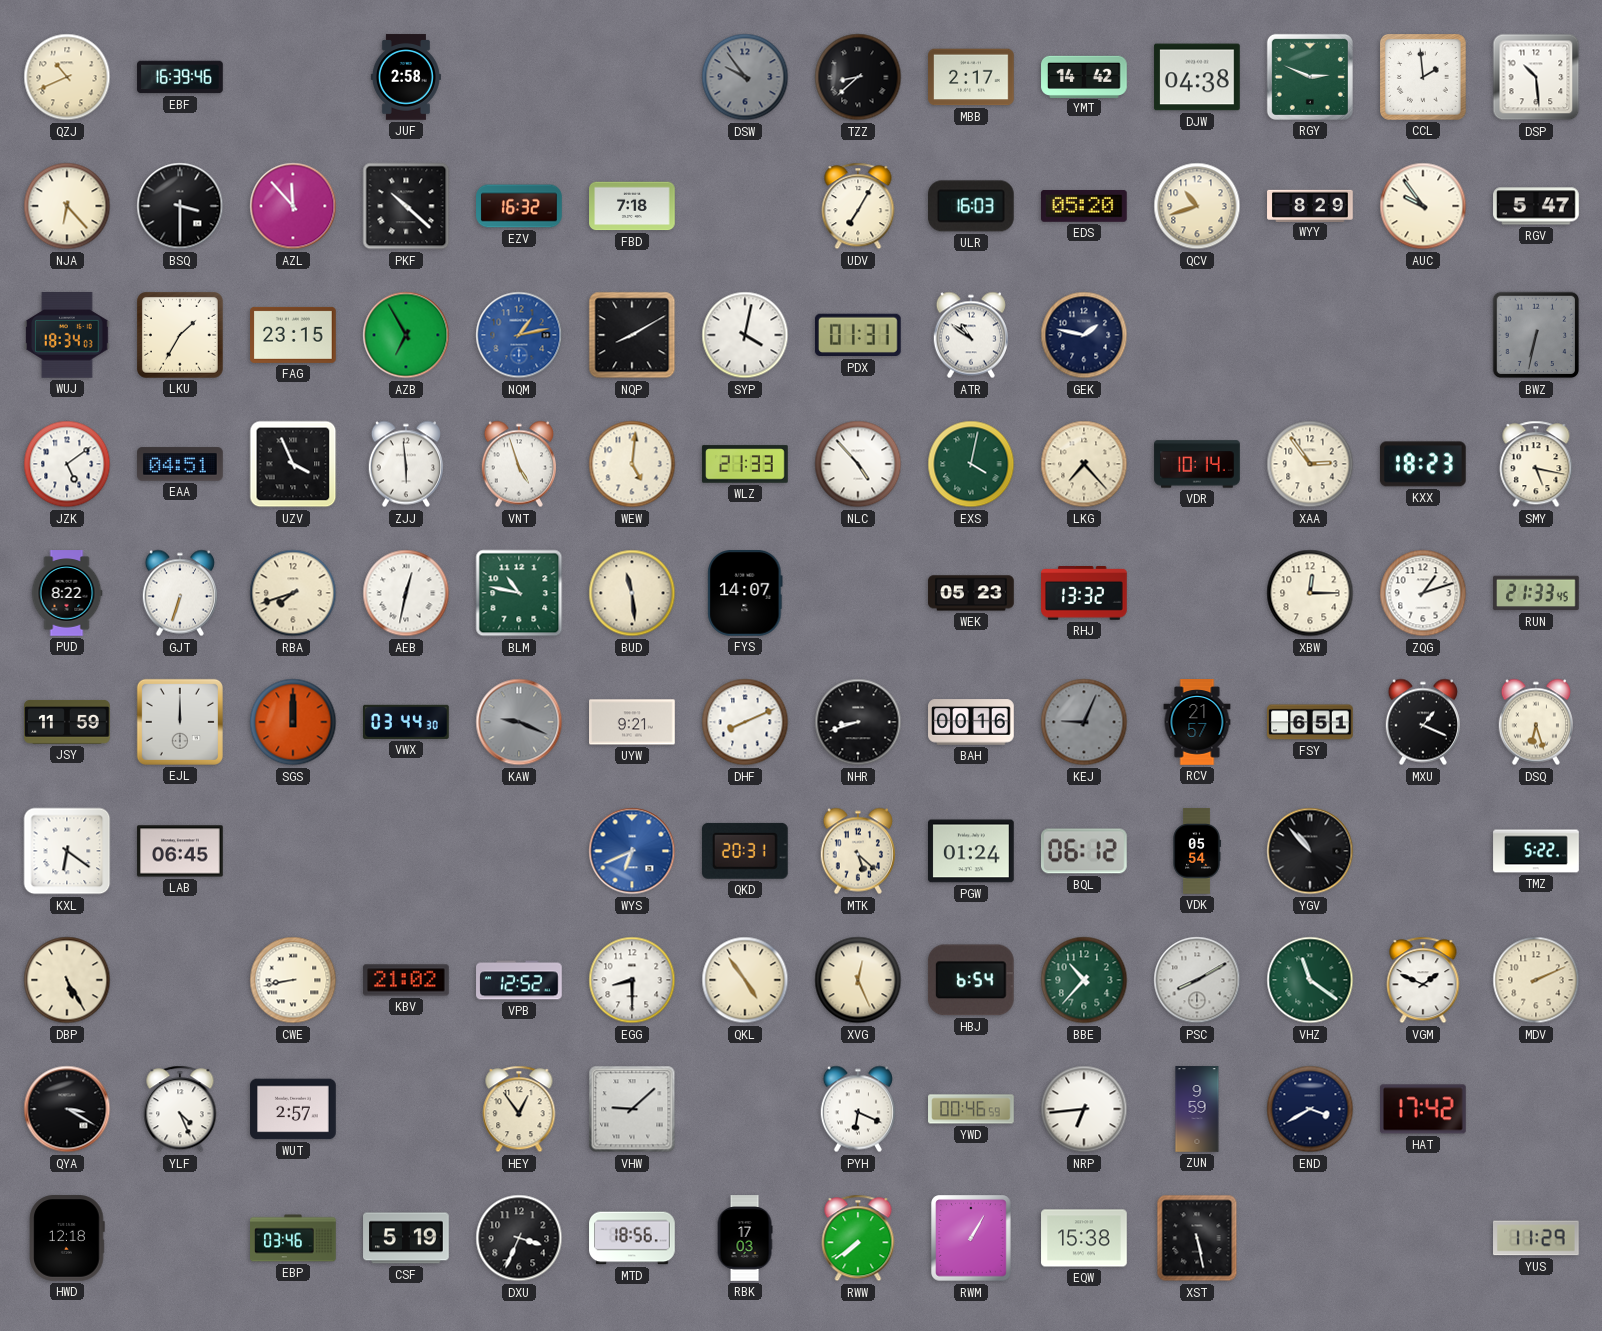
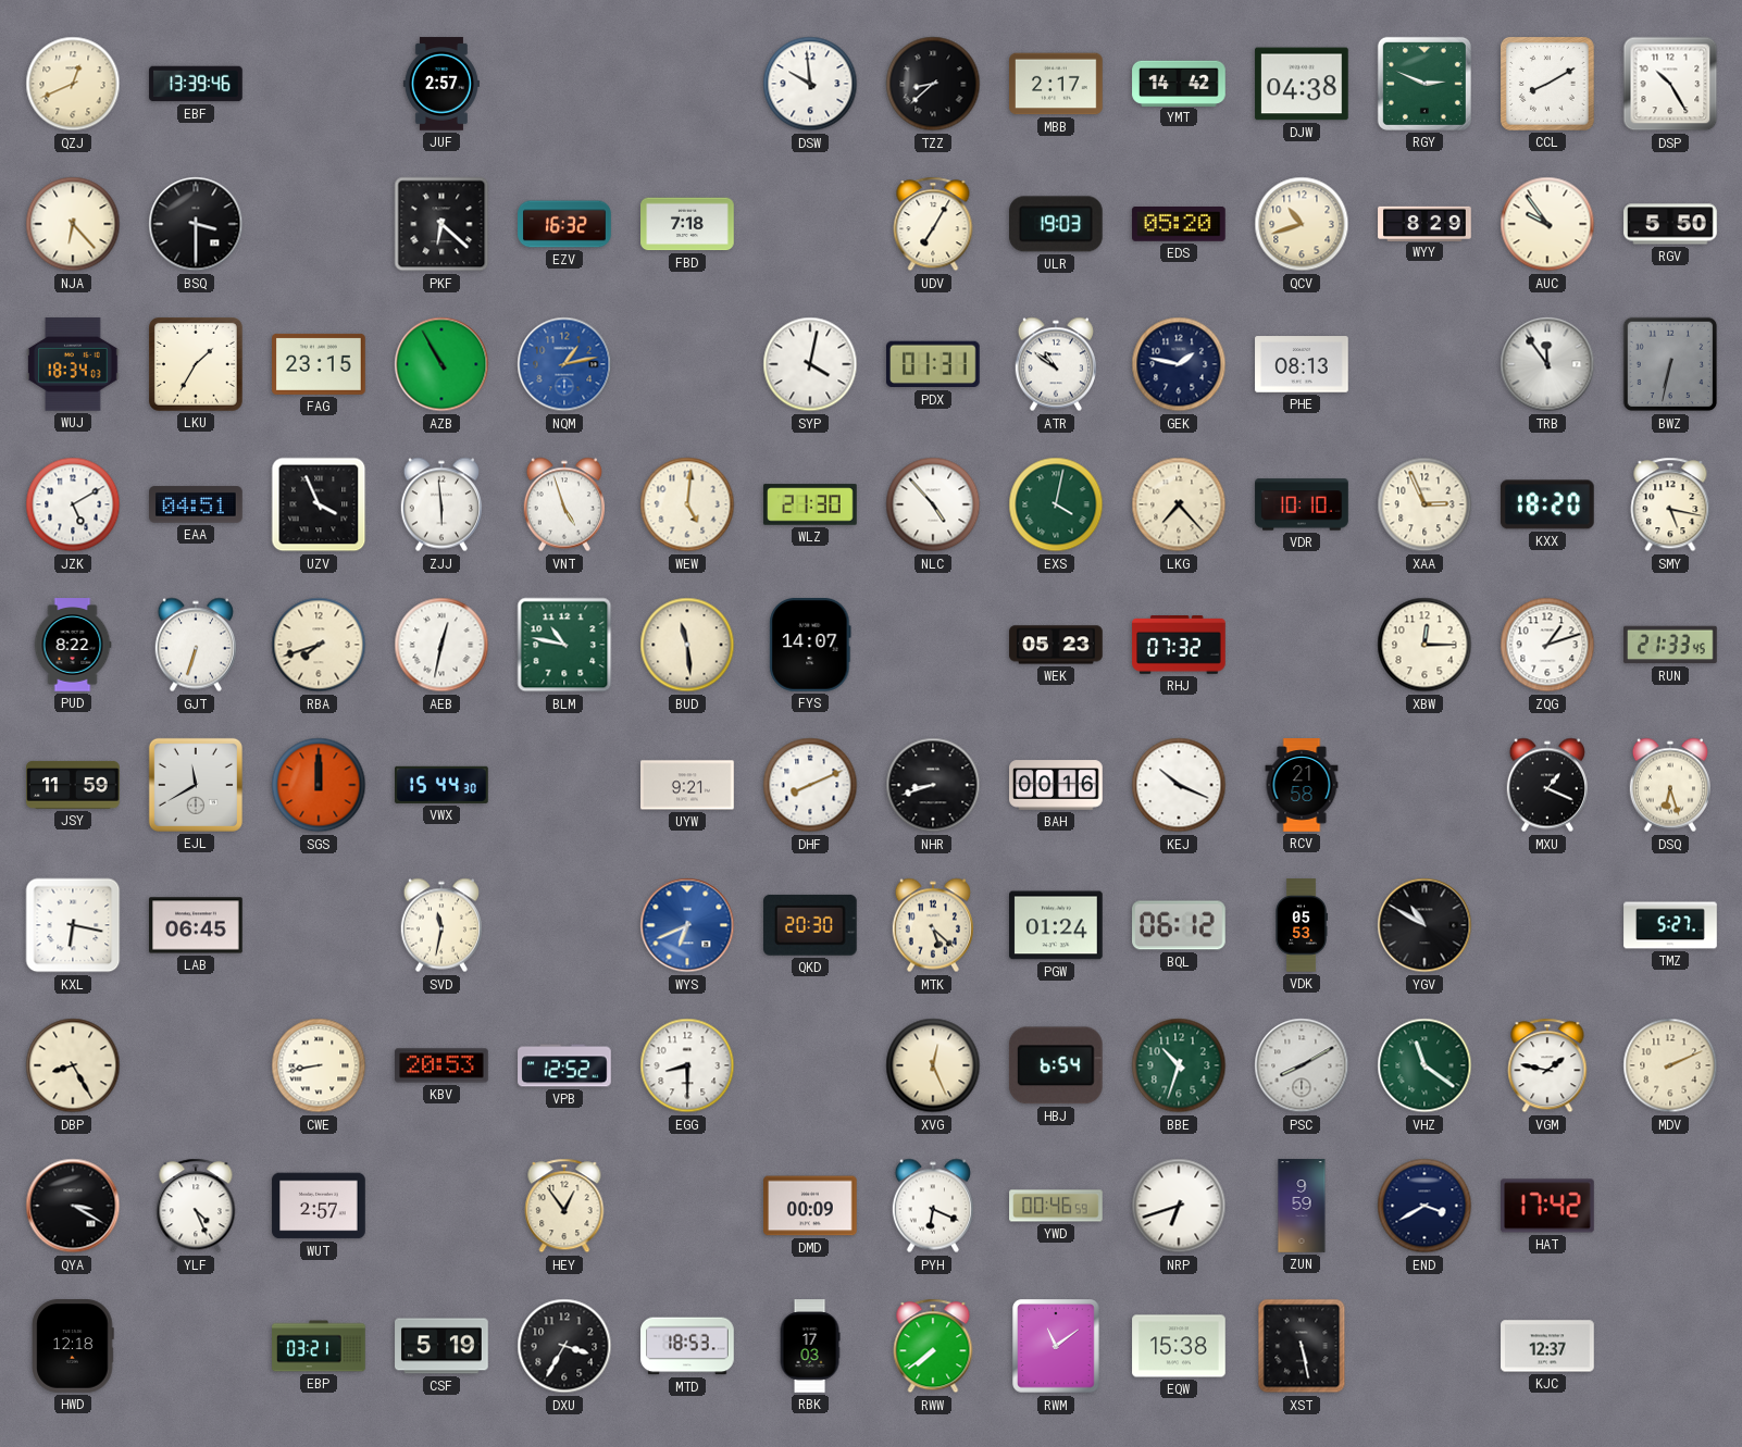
QZJ: 10:41 -> 12:41 (73, 84)
EBF: 16:39 -> 13:39 (196, 84)
JUF: 2:58 -> 2:57 (441, 84)
DSW: 9:54 -> 9:59 (810, 84)
DSW dial: grey -> white (810, 84)
CCL: 1:59 -> 8:10 (1548, 85)
DSP: 10:29 -> 10:25 (1670, 84)
AZL: 11:53 -> none (293, 206)
PKF: 10:22 -> 6:22 (441, 224)
ULR: 16:03 -> 19:03 (1057, 224)
RGV: 5:47 -> 5:50 (1670, 224)
AZB: 6:55 -> 10:55 (441, 364)
NQP: 8:10 -> none (632, 335)
PHE: none -> 08:13 (1302, 364)
TRB: none -> 11:54 (1547, 364)
JZK: 5:09 -> 5:10 (73, 504)
WLZ: 21:33 -> 21:30 (810, 504)
VDR: 10:14 -> 10:10 (1302, 504)
XAA: 2:54 -> 2:56 (1424, 504)
KXX: 18:23 -> 18:20 (1547, 504)
RHJ: 13:32 -> 07:32 (1179, 646)
EJL: 12:00 -> 11:40 (196, 785)
VWX: 03:44 -> 15:44 (443, 785)
KAW: 9:19 -> none (519, 722)
KEJ: 9:04 -> 10:19 (1179, 785)
KEJ dial: grey -> white (1179, 785)
RCV: 21:57 -> 21:58 (1302, 785)
FSY: 6:51 -> none (1310, 722)
KXL: 6:21 -> 6:17 (73, 925)
SVD: none -> 11:32 (440, 925)
QKD: 20:31 -> 20:30 (810, 925)
VDK: 05:54 -> 05:53 (1302, 925)
YGV: 10:53 -> 10:50 (1424, 925)
TMZ: 5:22 -> 5:27 (1670, 925)
DBP: 5:25 -> 8:25 (73, 1065)
KBV: 21:02 -> 20:53 (441, 1065)
QKL: 4:54 -> none (745, 980)
BBE: 10:37 -> 10:33 (1179, 1065)
VGM: 1:49 -> 1:47 (1547, 1065)
VHW: 9:08 -> none (632, 1109)
DMD: none -> 00:09 (810, 1206)
NRP: 6:44 -> 6:42 (1179, 1206)
EBP: 03:46 -> 03:21 (319, 1346)
DXU: 3:34 -> 3:35 (564, 1346)
MTD: 18:56 -> 18:53 (687, 1346)
RWM: 1:05 -> 11:09 (1056, 1346)
KJC: none -> 12:37 (1547, 1346)
YUS: 11:29 -> none (1537, 1238)
